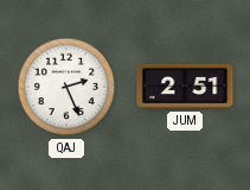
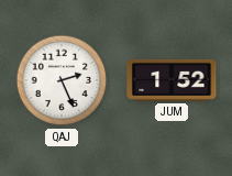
JUM: 2:51 -> 1:52 (172, 80)
